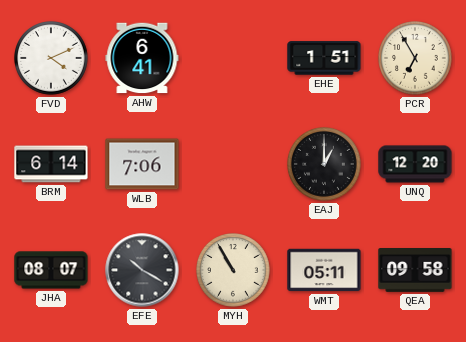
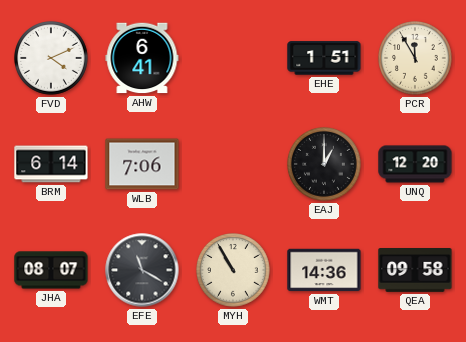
PCR: 6:55 -> 11:55 (416, 59)
EFE: 10:20 -> 11:20 (142, 270)
WMT: 05:11 -> 14:36 (324, 270)
